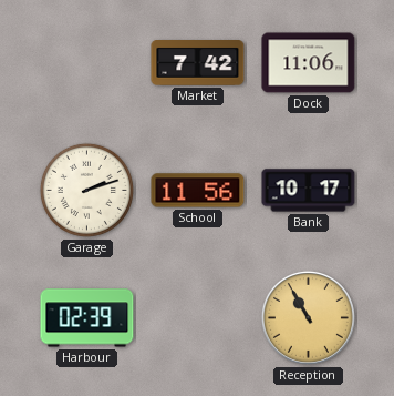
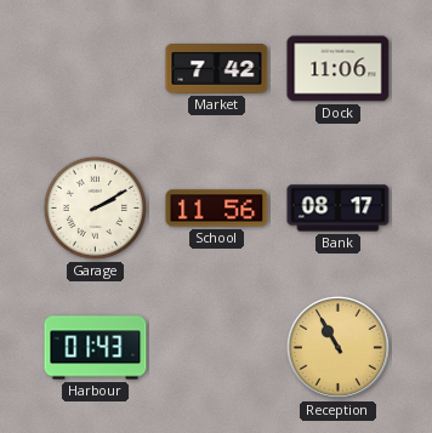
Garage: 2:12 -> 2:10 (95, 207)
Bank: 10:17 -> 08:17 (339, 209)
Harbour: 02:39 -> 01:43 (96, 348)
